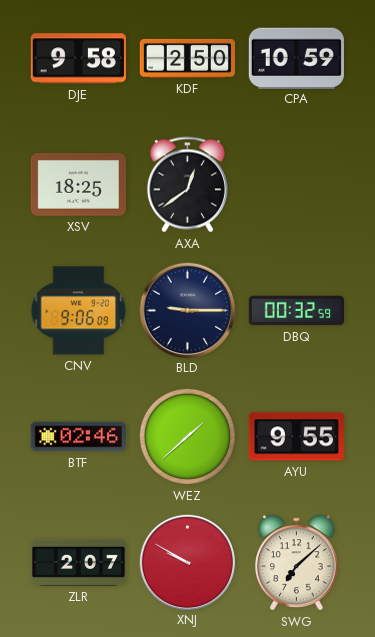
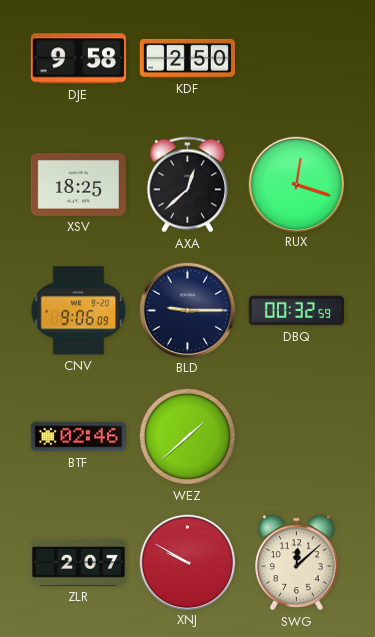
CPA: 10:59 -> none (296, 58)
AXA: 12:39 -> 12:38 (187, 185)
RUX: none -> 12:18 (296, 184)
AYU: 9:55 -> none (296, 437)
SWG: 7:08 -> 12:08 (297, 563)
